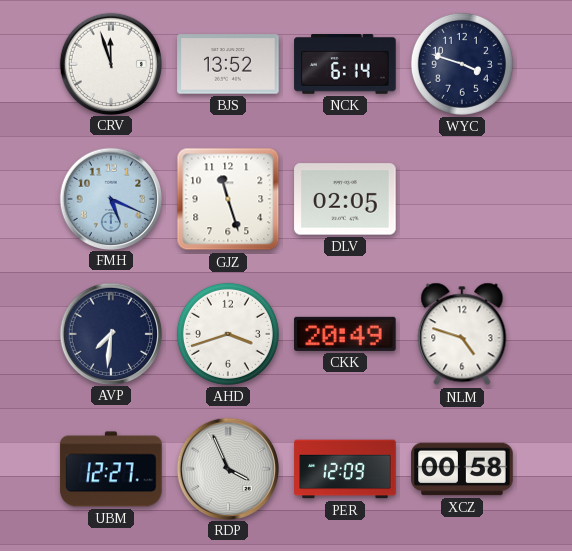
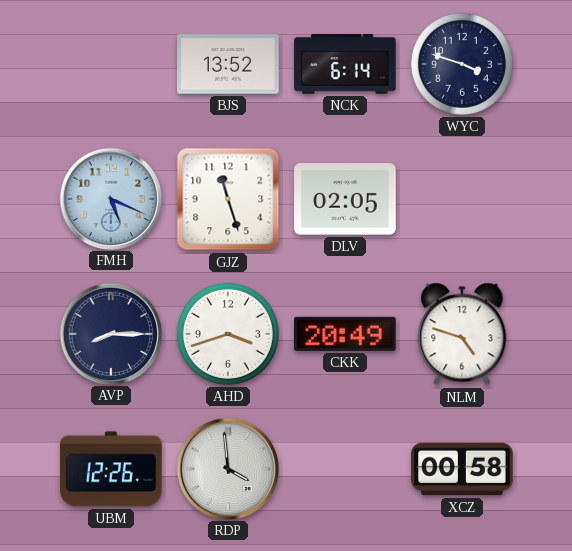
CRV: 11:57 -> none (111, 63)
AVP: 7:31 -> 8:15 (111, 333)
UBM: 12:27 -> 12:26 (111, 469)
RDP: 3:56 -> 3:59 (228, 468)
PER: 12:09 -> none (345, 469)
